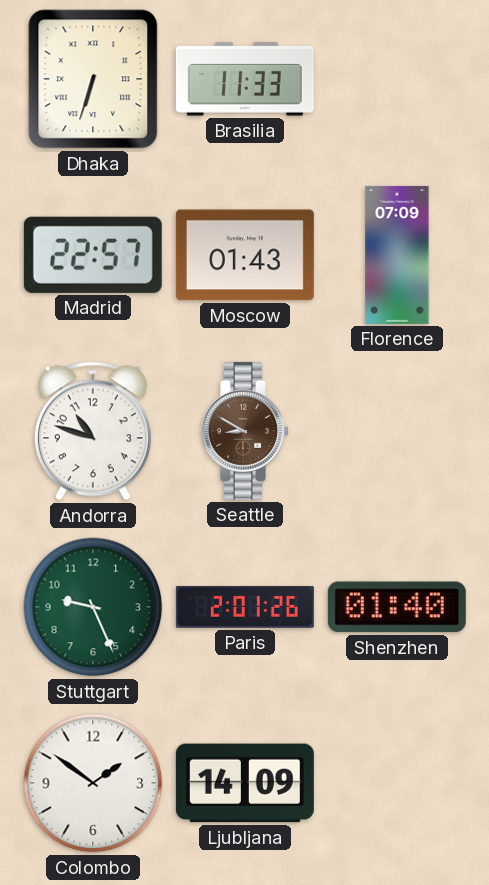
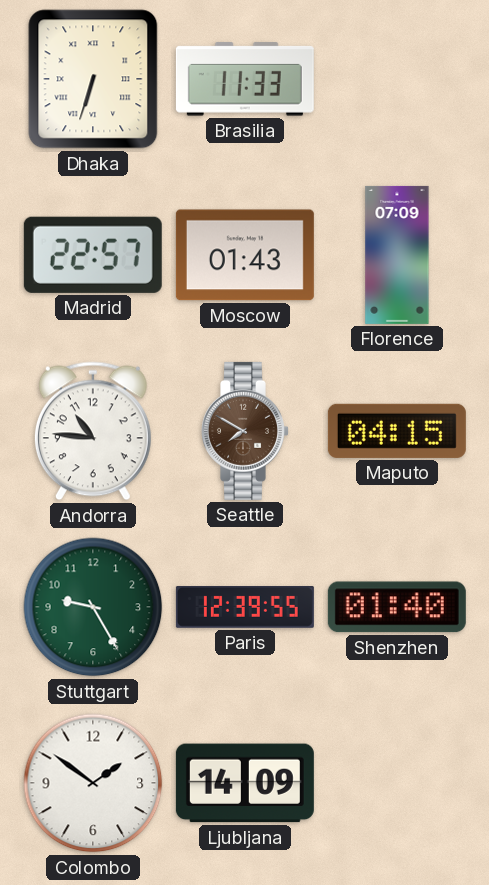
Andorra: 10:48 -> 10:46 (93, 431)
Seattle: 8:50 -> 7:50 (246, 431)
Maputo: none -> 04:15 (397, 431)
Stuttgart: 9:26 -> 9:25 (93, 607)
Paris: 2:01 -> 12:39 (245, 608)
